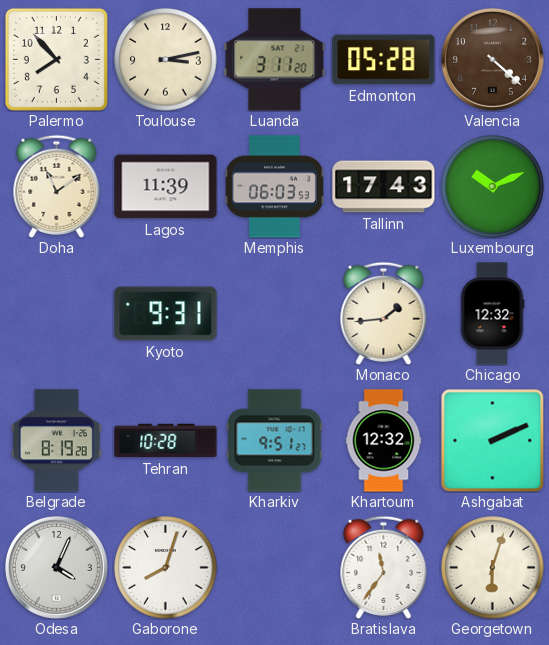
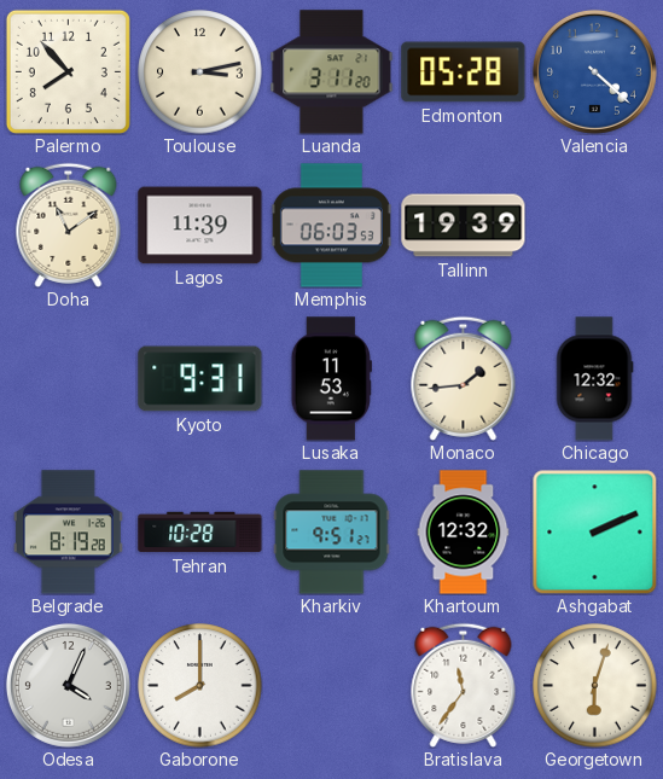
Valencia dial: brown -> blue (594, 71)
Tallinn: 17:43 -> 19:39 (464, 226)
Luxembourg: 10:11 -> none (493, 187)
Lusaka: none -> 11:53 (331, 379)
Gaborone: 8:03 -> 8:00 (200, 686)
